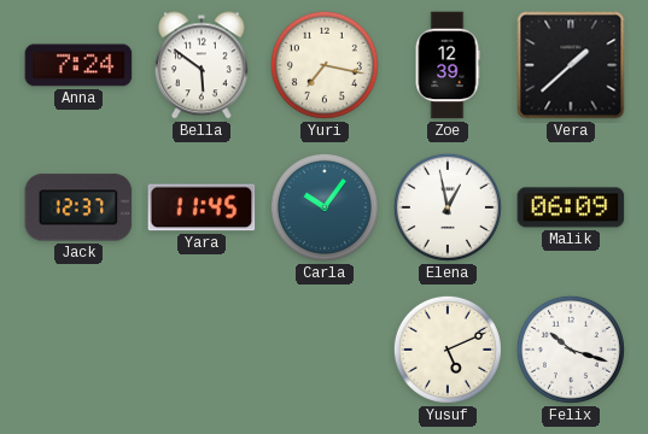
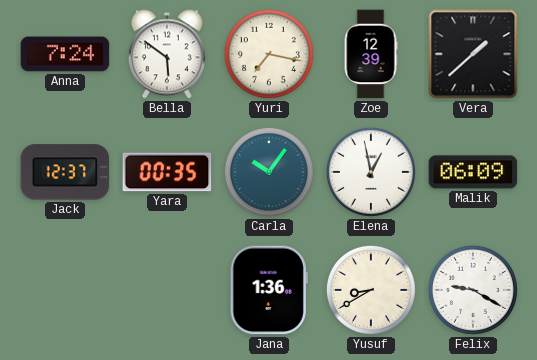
Yara: 11:45 -> 00:35 (167, 172)
Jana: none -> 1:36 (269, 290)
Yusuf: 5:11 -> 8:40 (371, 290)
Felix: 10:18 -> 9:20 (473, 290)
